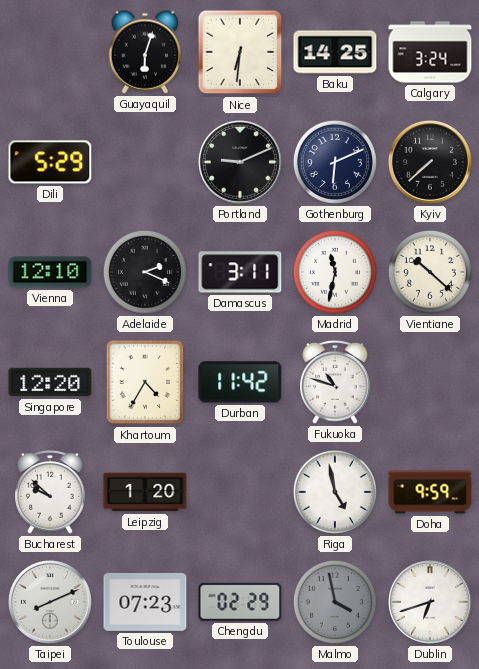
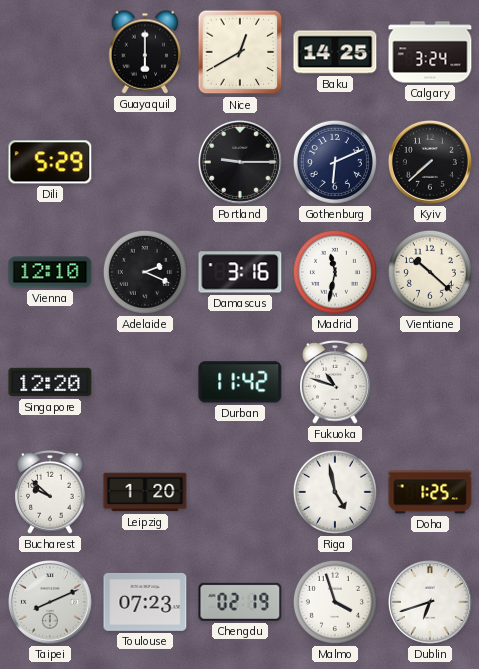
Guayaquil: 6:03 -> 6:00 (145, 52)
Nice: 6:31 -> 12:40 (240, 52)
Portland: 9:11 -> 9:15 (240, 162)
Damascus: 3:11 -> 3:16 (240, 272)
Khartoum: 4:35 -> none (145, 382)
Doha: 9:59 -> 1:25 (430, 492)
Chengdu: 02:29 -> 02:19 (240, 602)
Malmo: 3:58 -> 3:57 (335, 602)
Malmo dial: grey -> white (335, 602)
